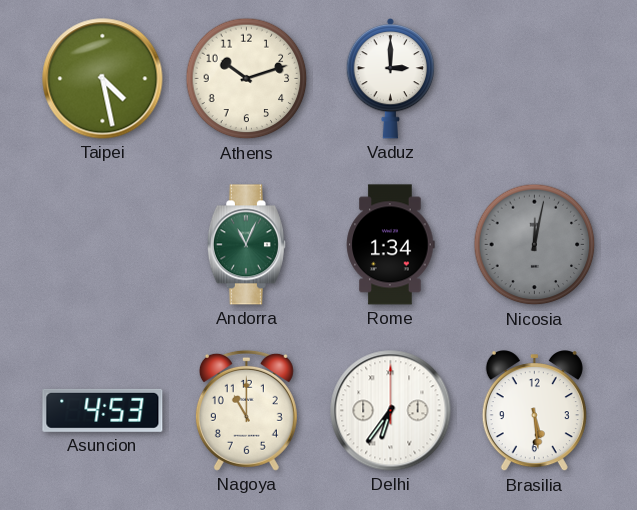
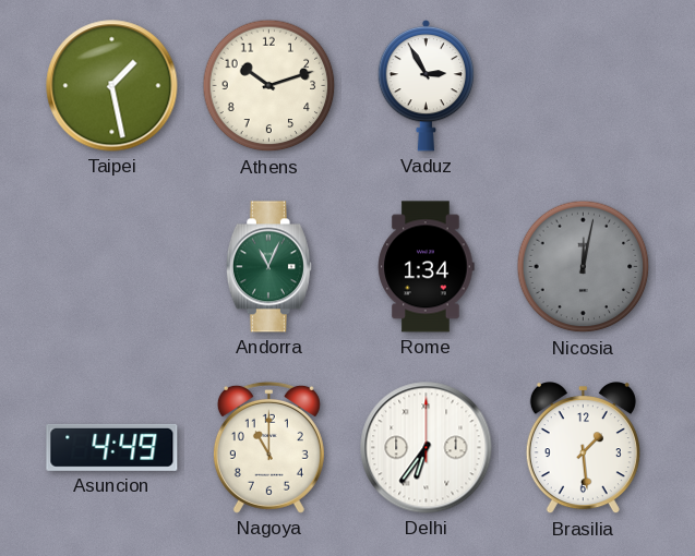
Taipei: 4:28 -> 1:28 (112, 86)
Vaduz: 3:00 -> 2:55 (427, 85)
Asuncion: 4:53 -> 4:49 (112, 447)
Brasilia: 5:29 -> 1:29 (583, 448)
